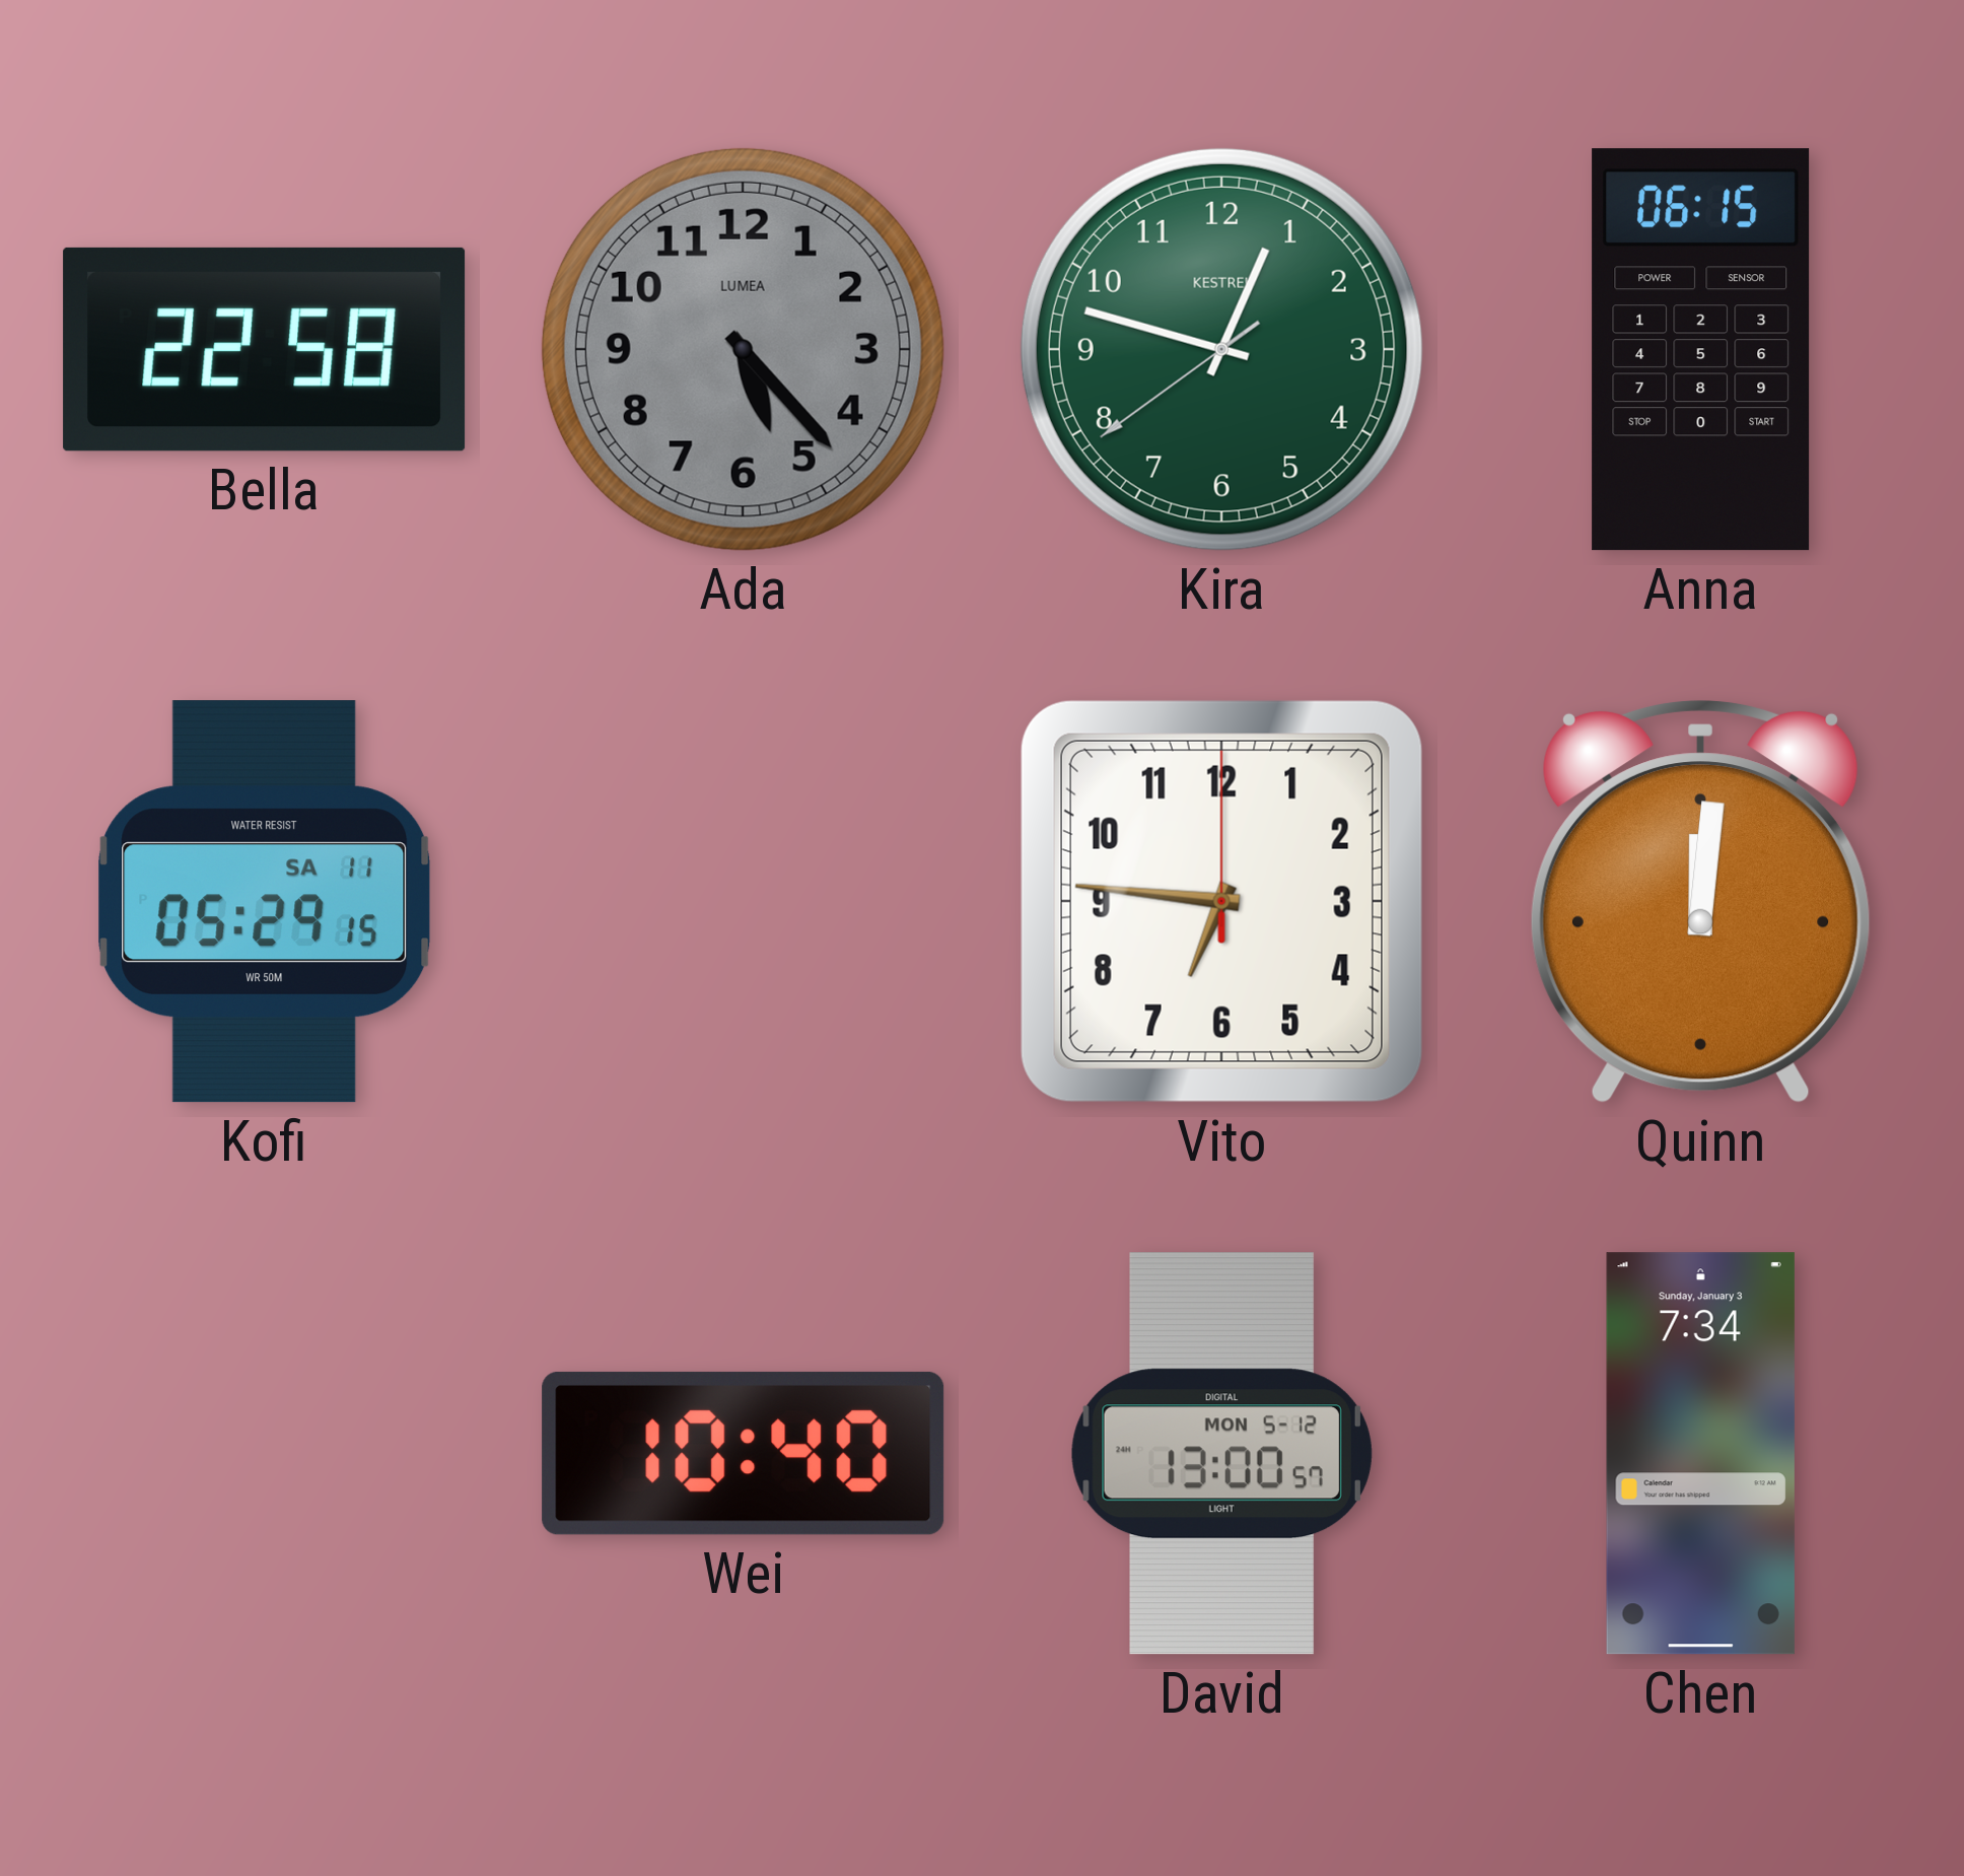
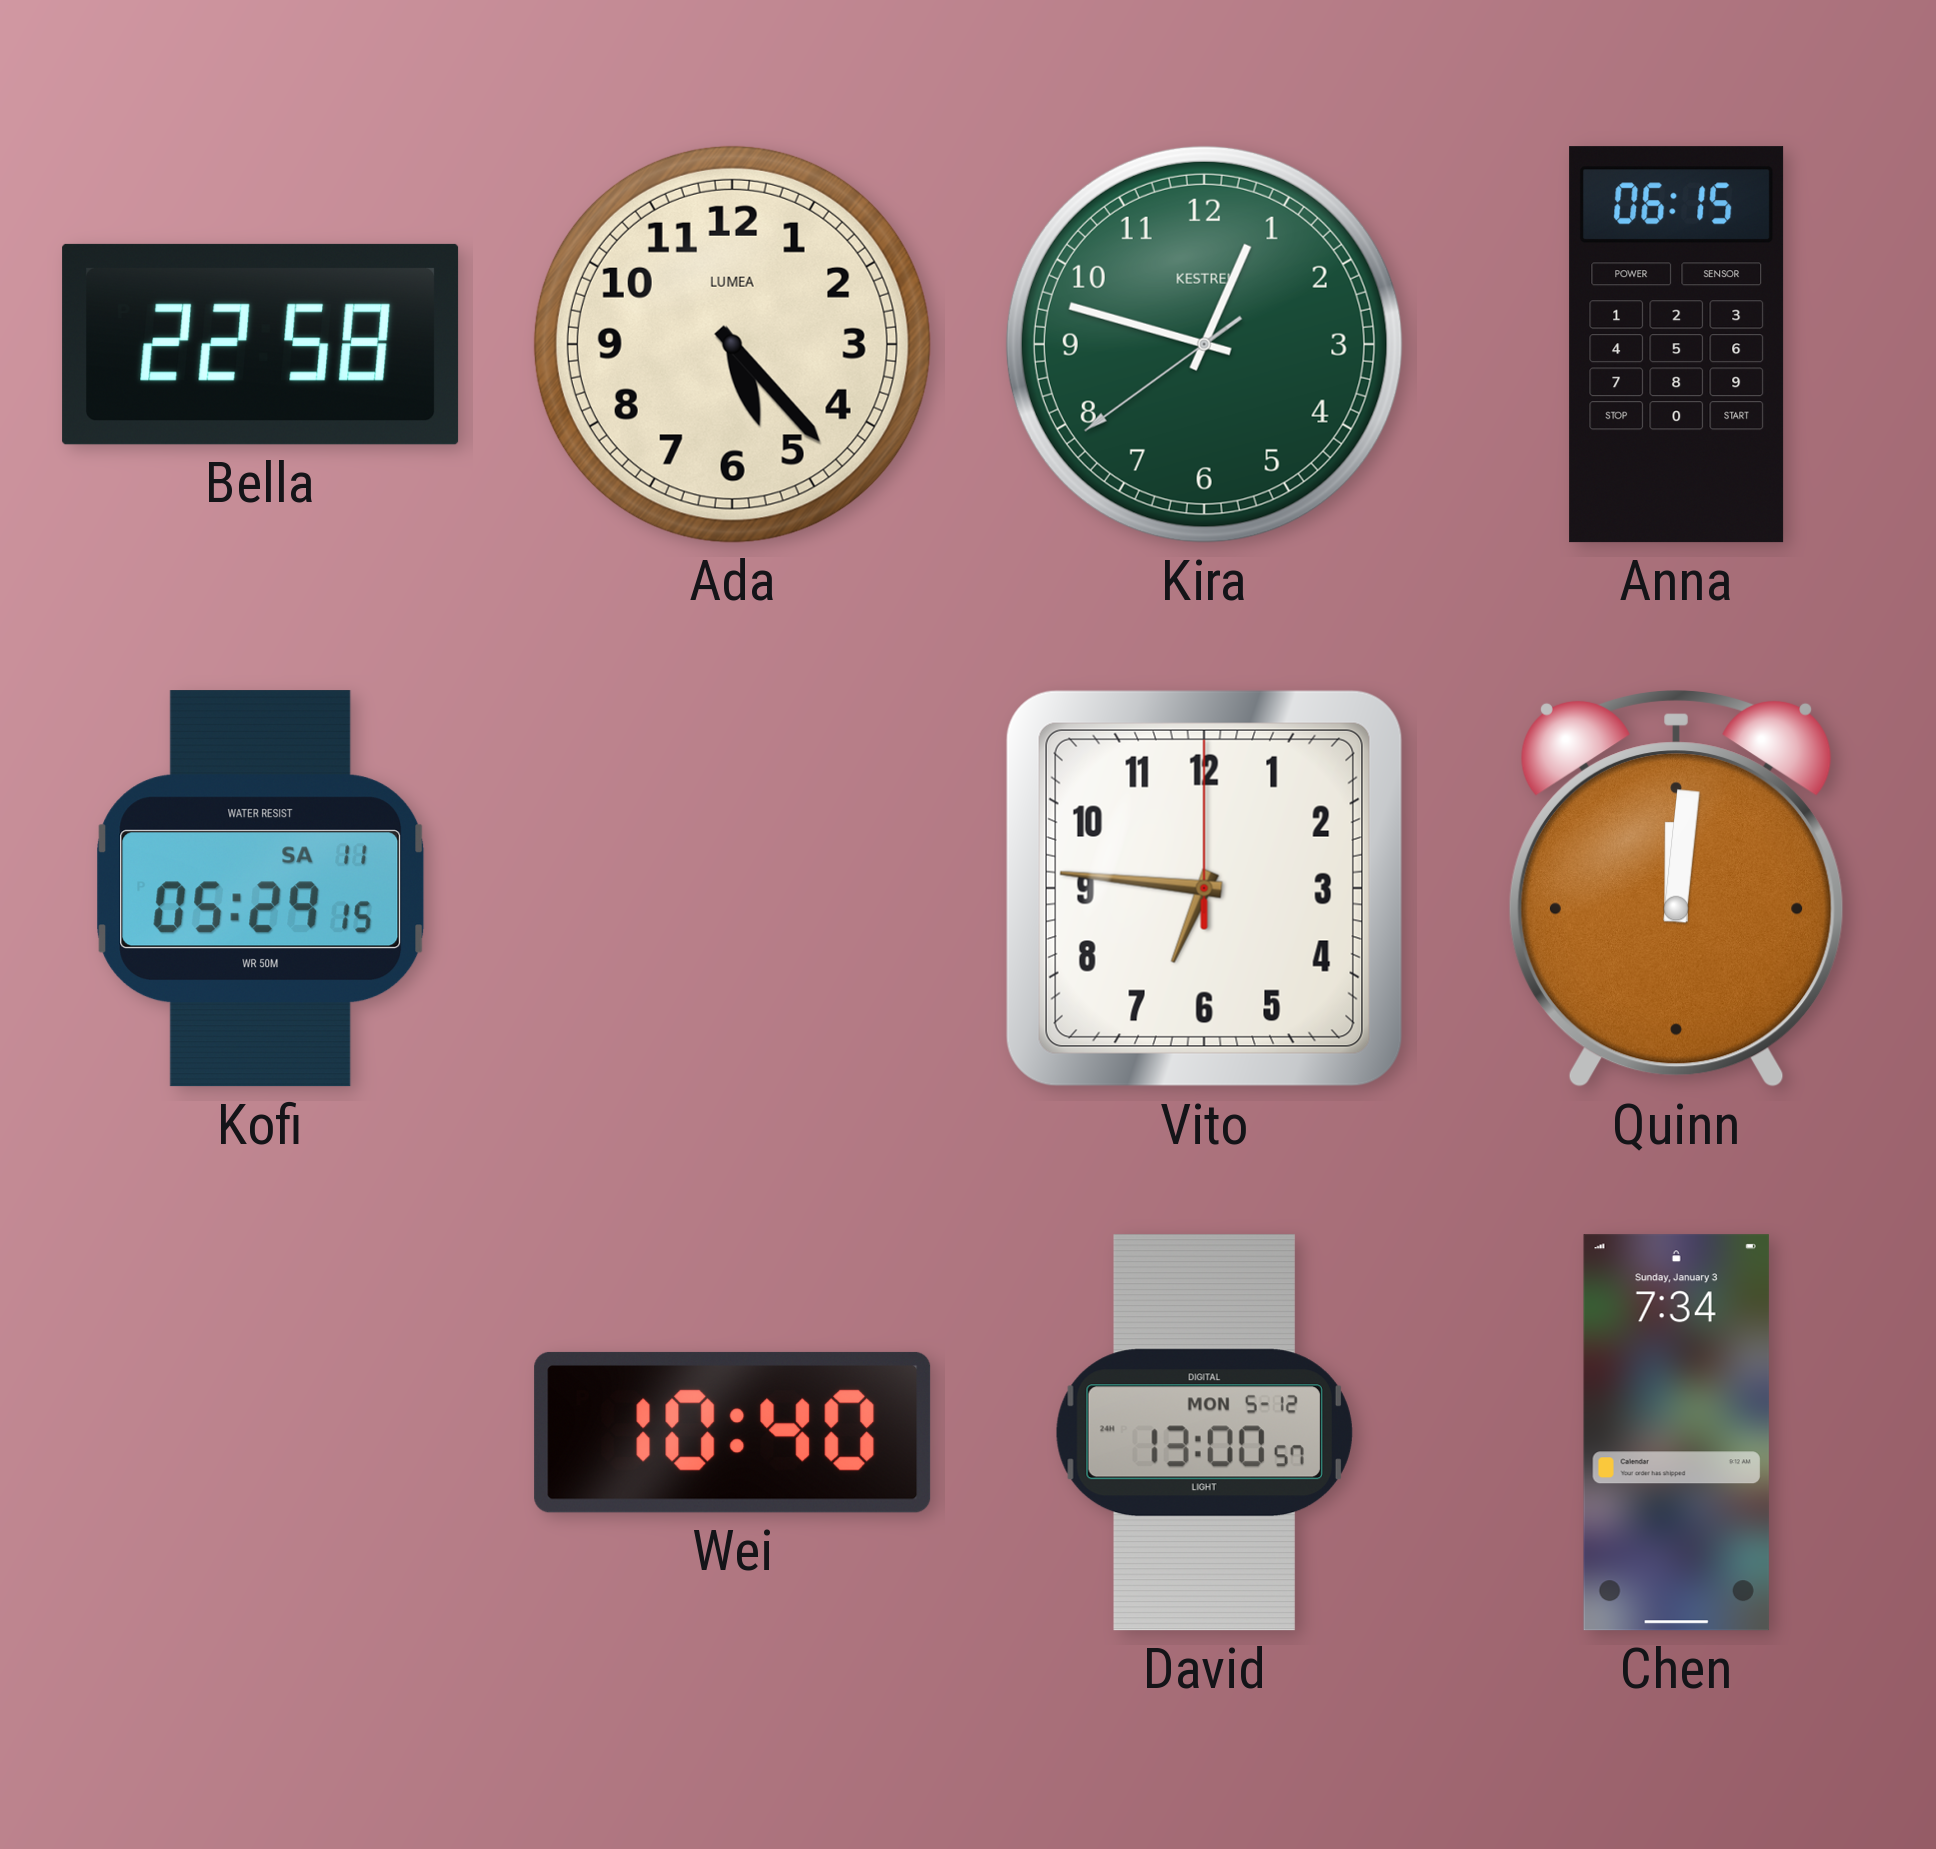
Ada dial: grey -> cream (732, 344)
